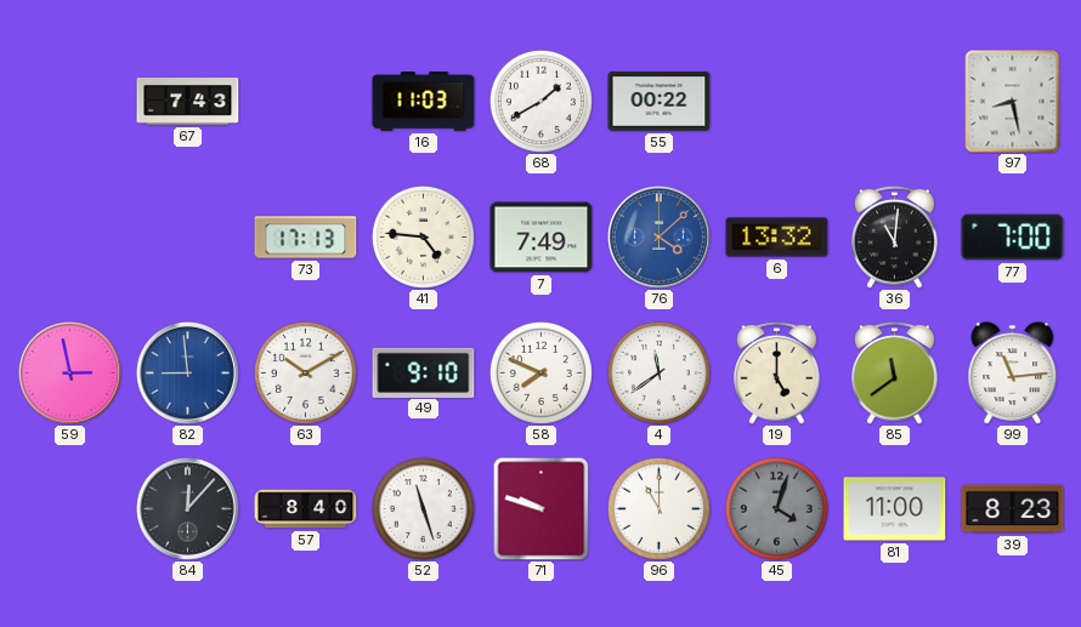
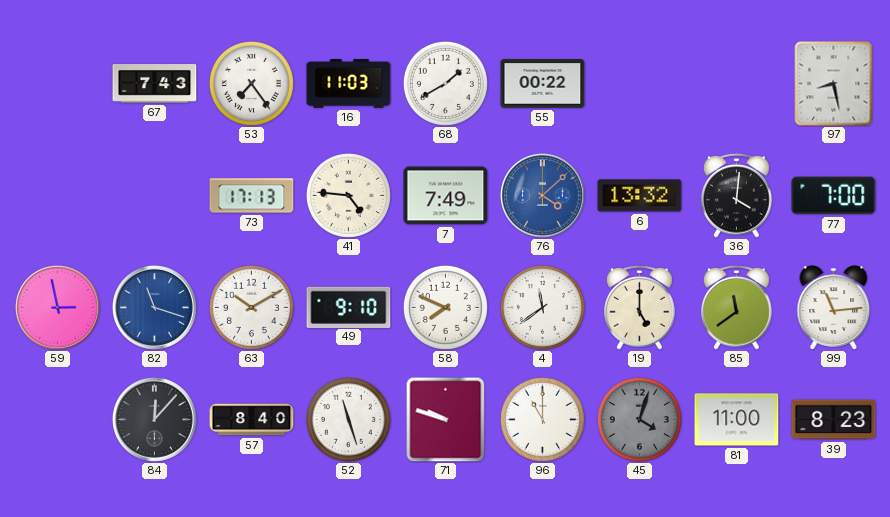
53: none -> 7:24 (251, 83)
36: 11:01 -> 4:01 (737, 195)
82: 8:59 -> 11:18 (154, 307)
